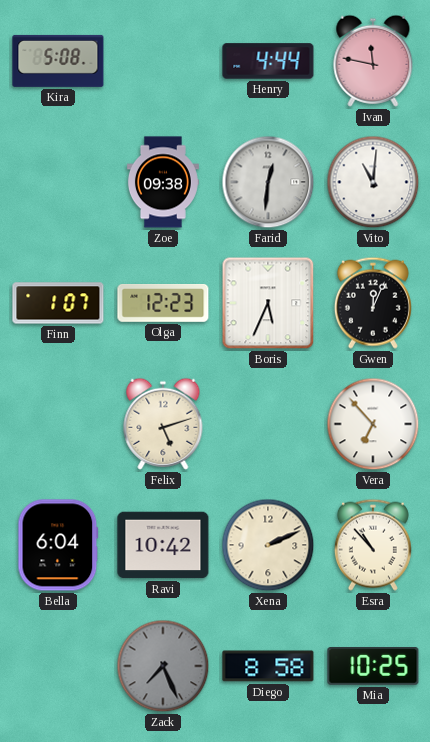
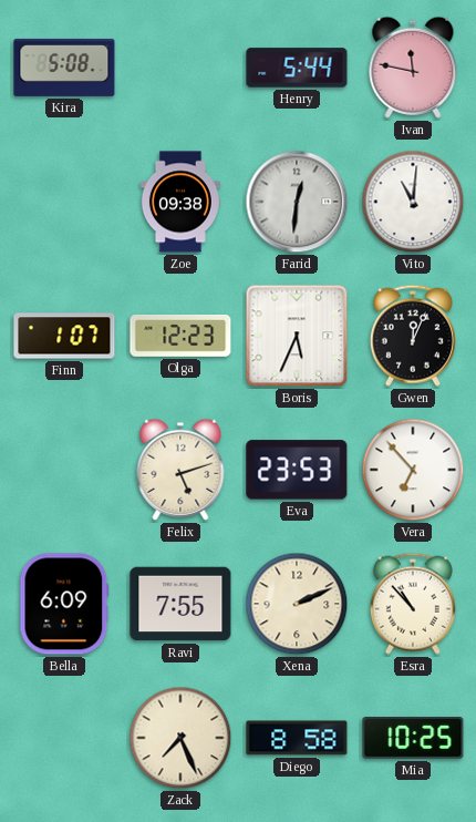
Henry: 4:44 -> 5:44 (297, 68)
Eva: none -> 23:53 (297, 470)
Bella: 6:04 -> 6:09 (64, 604)
Ravi: 10:42 -> 7:55 (180, 604)
Zack dial: grey -> cream (180, 738)
